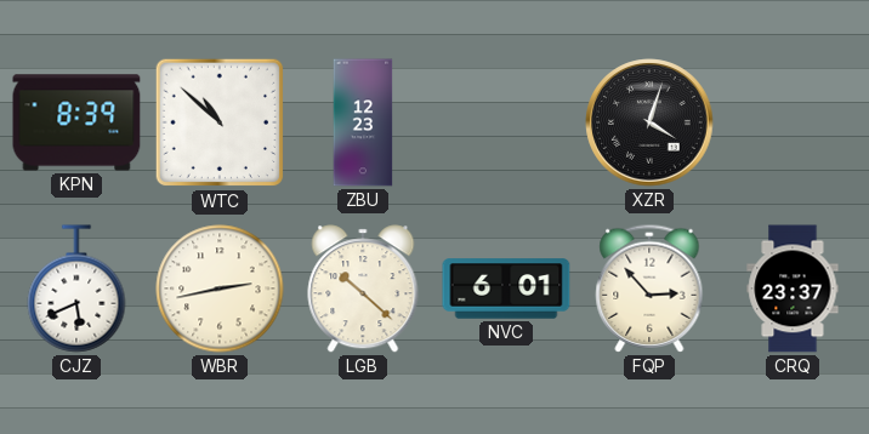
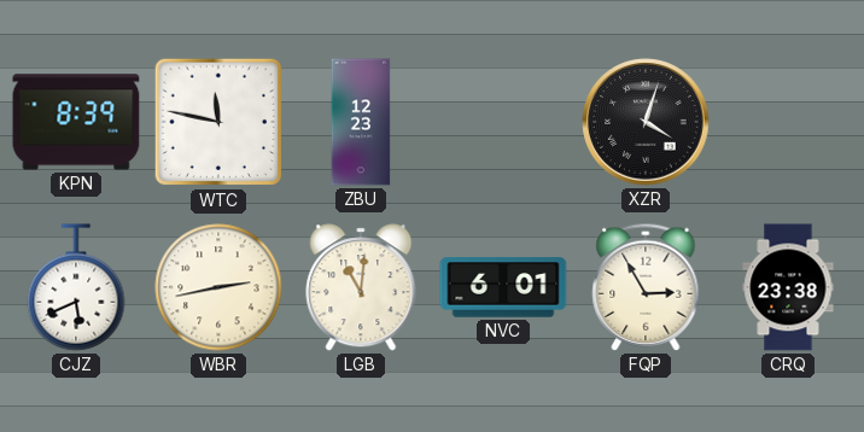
WTC: 10:52 -> 11:47 (218, 122)
LGB: 10:22 -> 11:01 (361, 287)
FQP: 2:53 -> 2:55 (646, 287)
CRQ: 23:37 -> 23:38 (788, 287)
